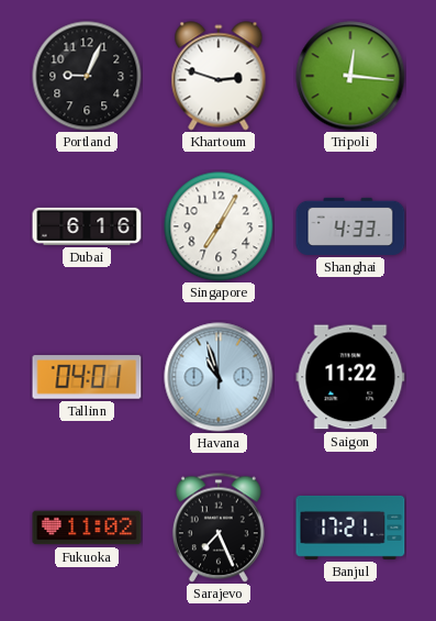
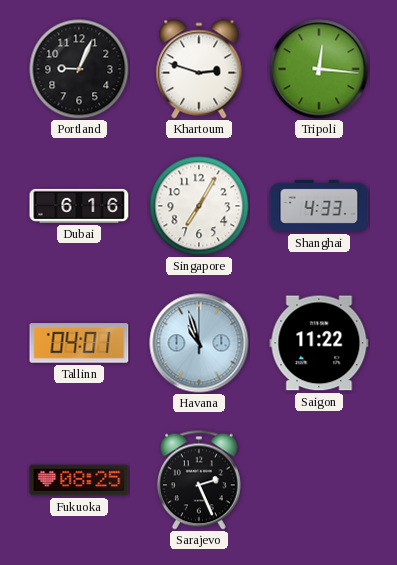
Fukuoka: 11:02 -> 08:25 (79, 480)
Sarajevo: 7:26 -> 2:26 (199, 480)
Banjul: 17:21 -> none (350, 528)
